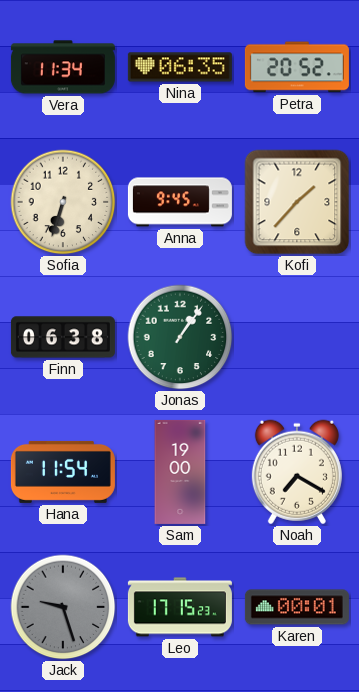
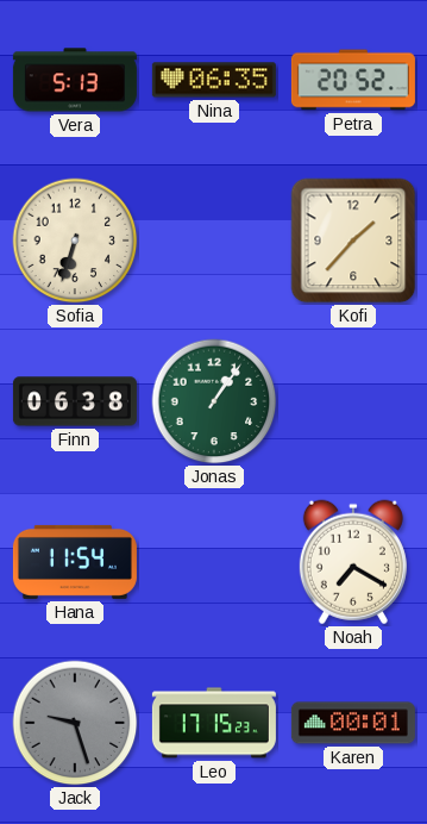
Vera: 11:34 -> 5:13 (75, 80)
Anna: 9:45 -> none (180, 202)
Sam: 19:00 -> none (180, 472)
